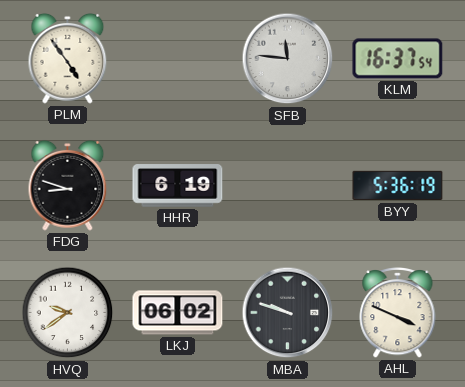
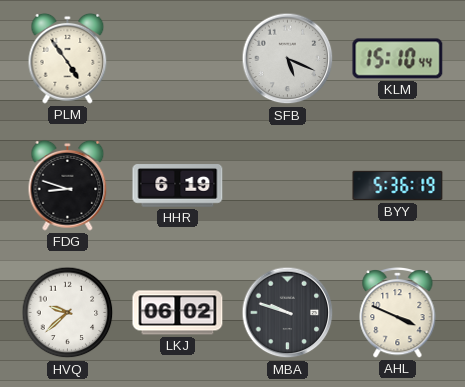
SFB: 11:46 -> 5:19 (288, 59)
KLM: 16:37 -> 15:10 (398, 59)
HVQ: 9:39 -> 9:38 (68, 313)
